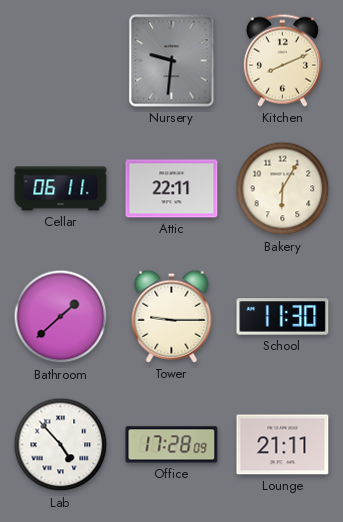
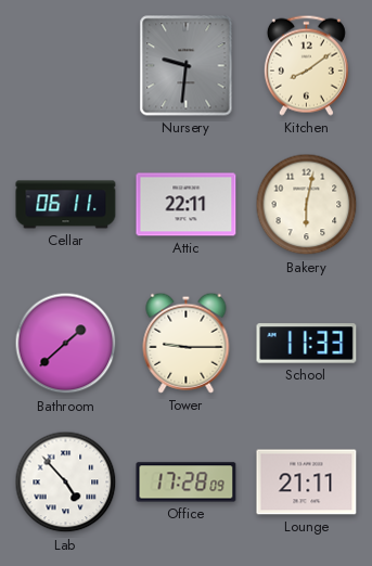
Kitchen: 8:11 -> 8:09 (306, 65)
Bakery: 6:05 -> 6:02 (307, 205)
School: 11:30 -> 11:33 (307, 344)
